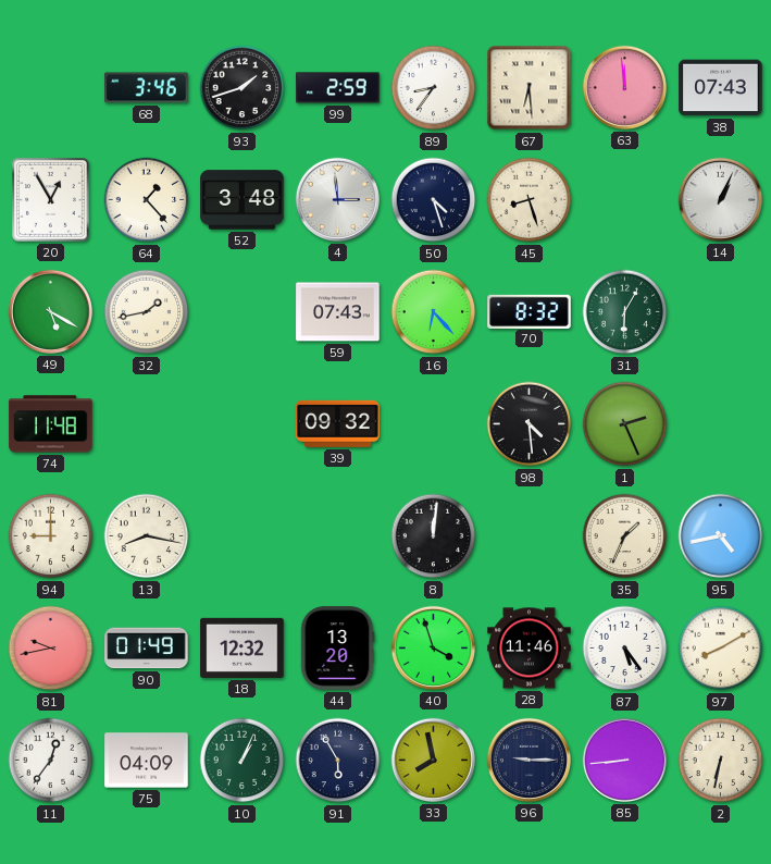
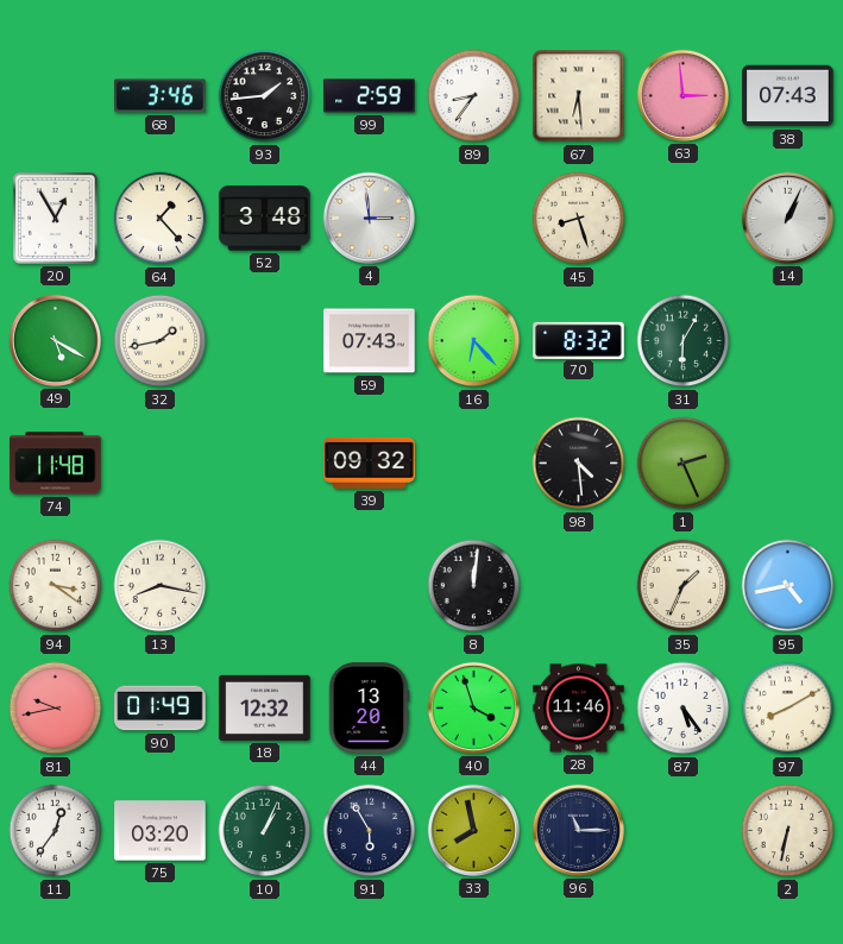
93: 1:42 -> 1:44 (265, 96)
63: 11:59 -> 2:59 (682, 95)
50: 4:27 -> none (434, 200)
94: 9:00 -> 3:21 (56, 586)
75: 04:09 -> 03:20 (161, 831)
96: 9:15 -> 11:15 (578, 830)
85: 8:44 -> none (624, 760)
